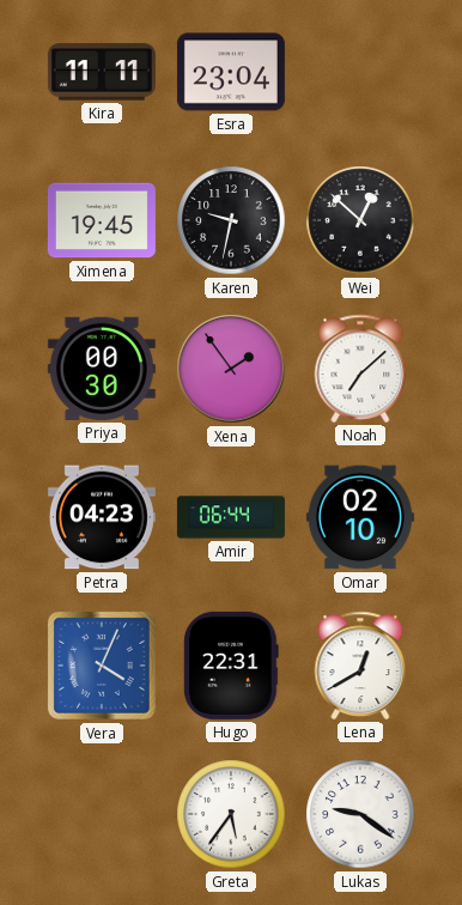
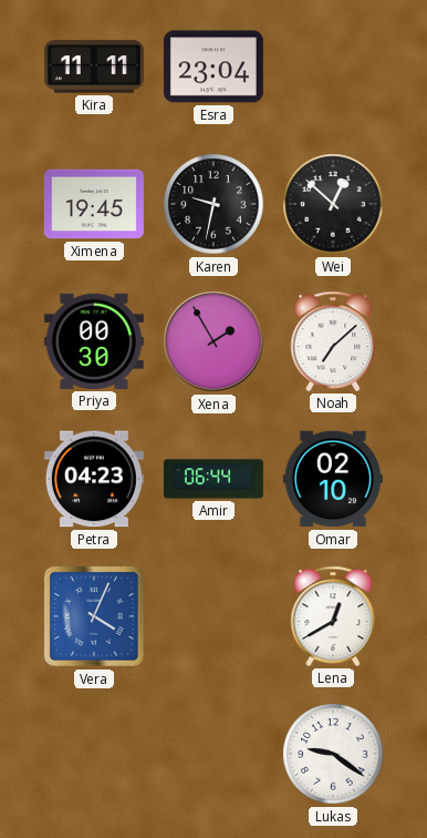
Xena: 1:54 -> 1:55 (213, 341)
Hugo: 22:31 -> none (231, 666)
Greta: 5:36 -> none (231, 814)
